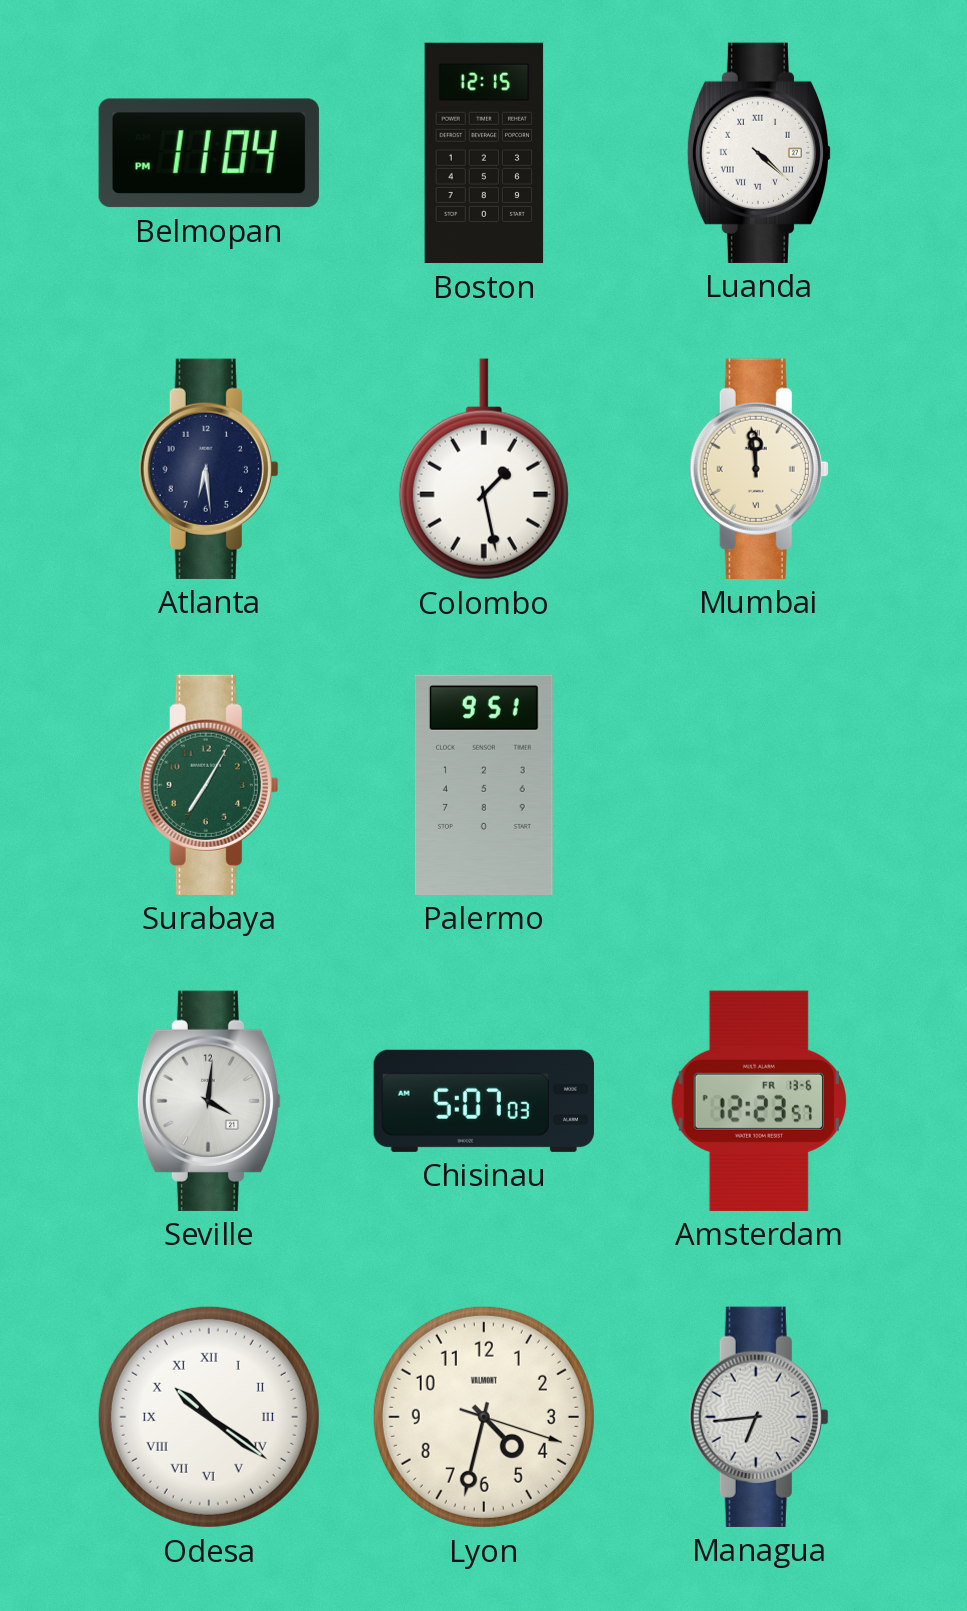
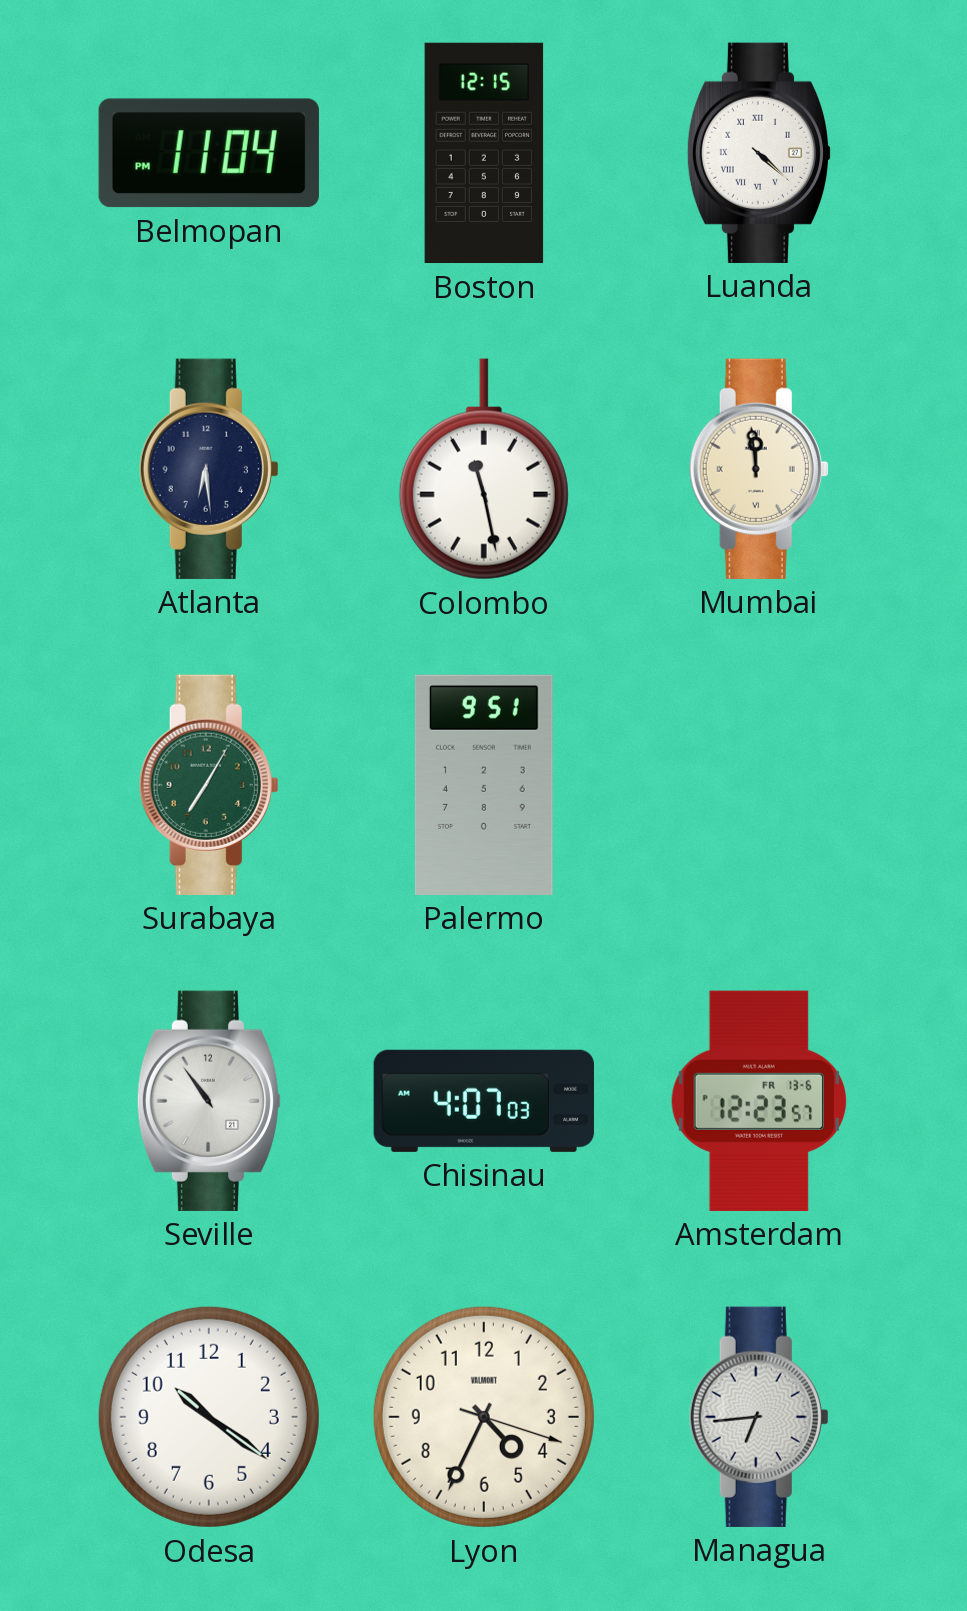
Colombo: 1:28 -> 11:28 (484, 469)
Seville: 4:01 -> 10:54 (209, 1101)
Chisinau: 5:07 -> 4:07 (484, 1101)
Odesa numerals: Roman -> Arabic (209, 1417)
Lyon: 4:32 -> 4:34 (484, 1417)
